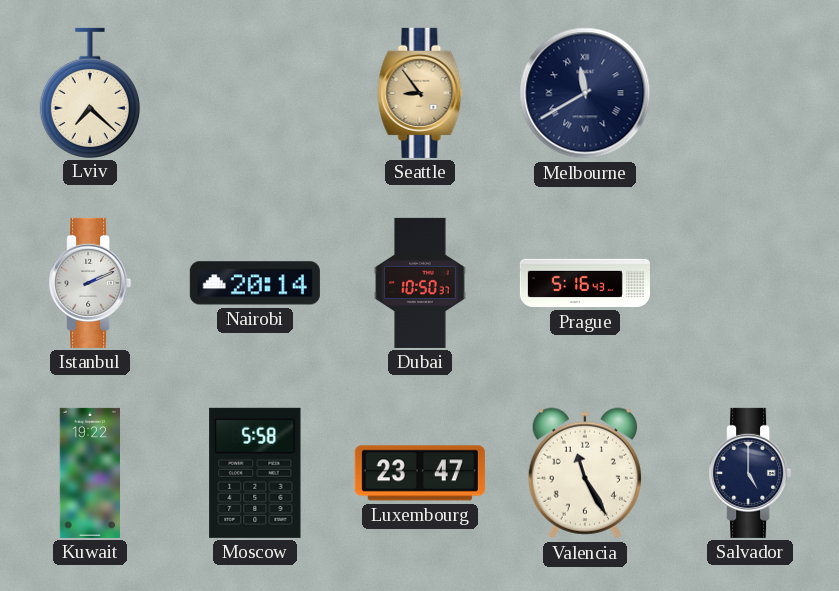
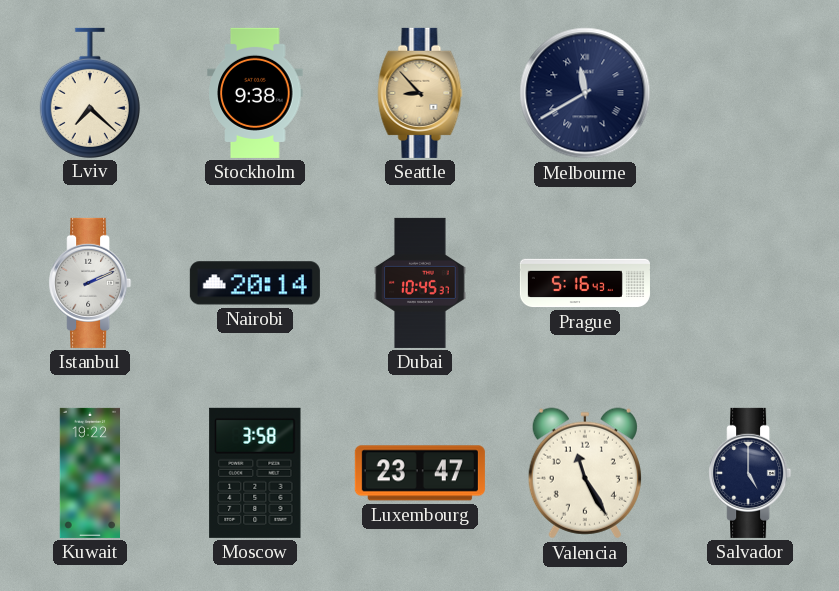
Stockholm: none -> 9:38 (255, 93)
Seattle: 8:54 -> 8:53 (420, 93)
Dubai: 10:50 -> 10:45 (420, 283)
Moscow: 5:58 -> 3:58 (255, 473)
